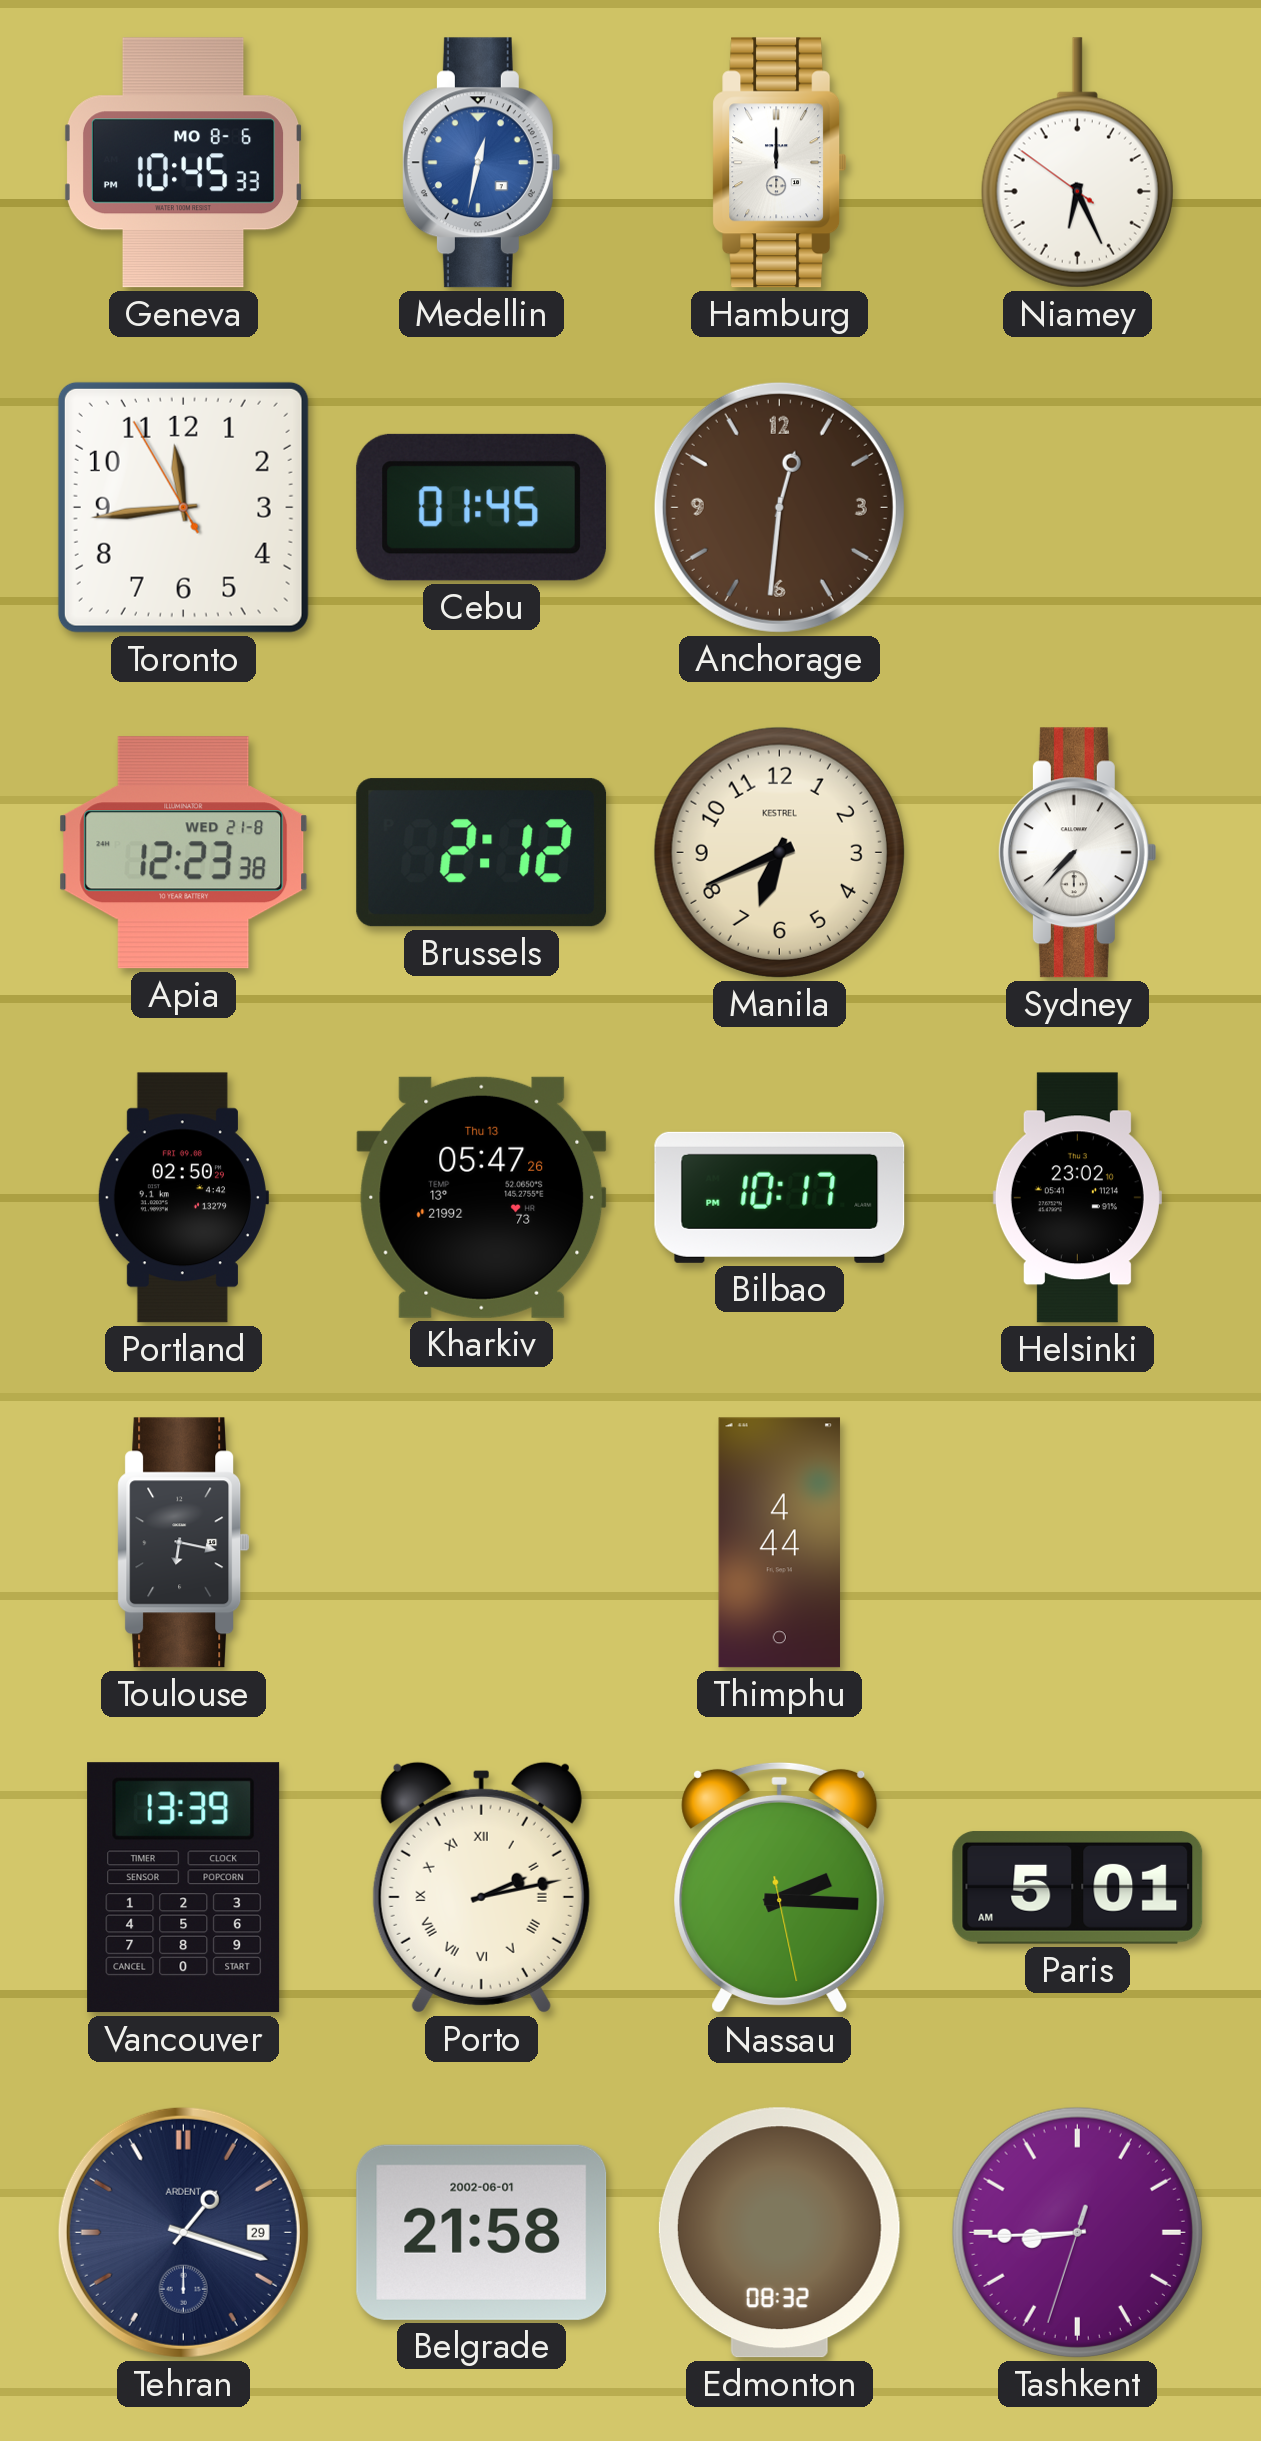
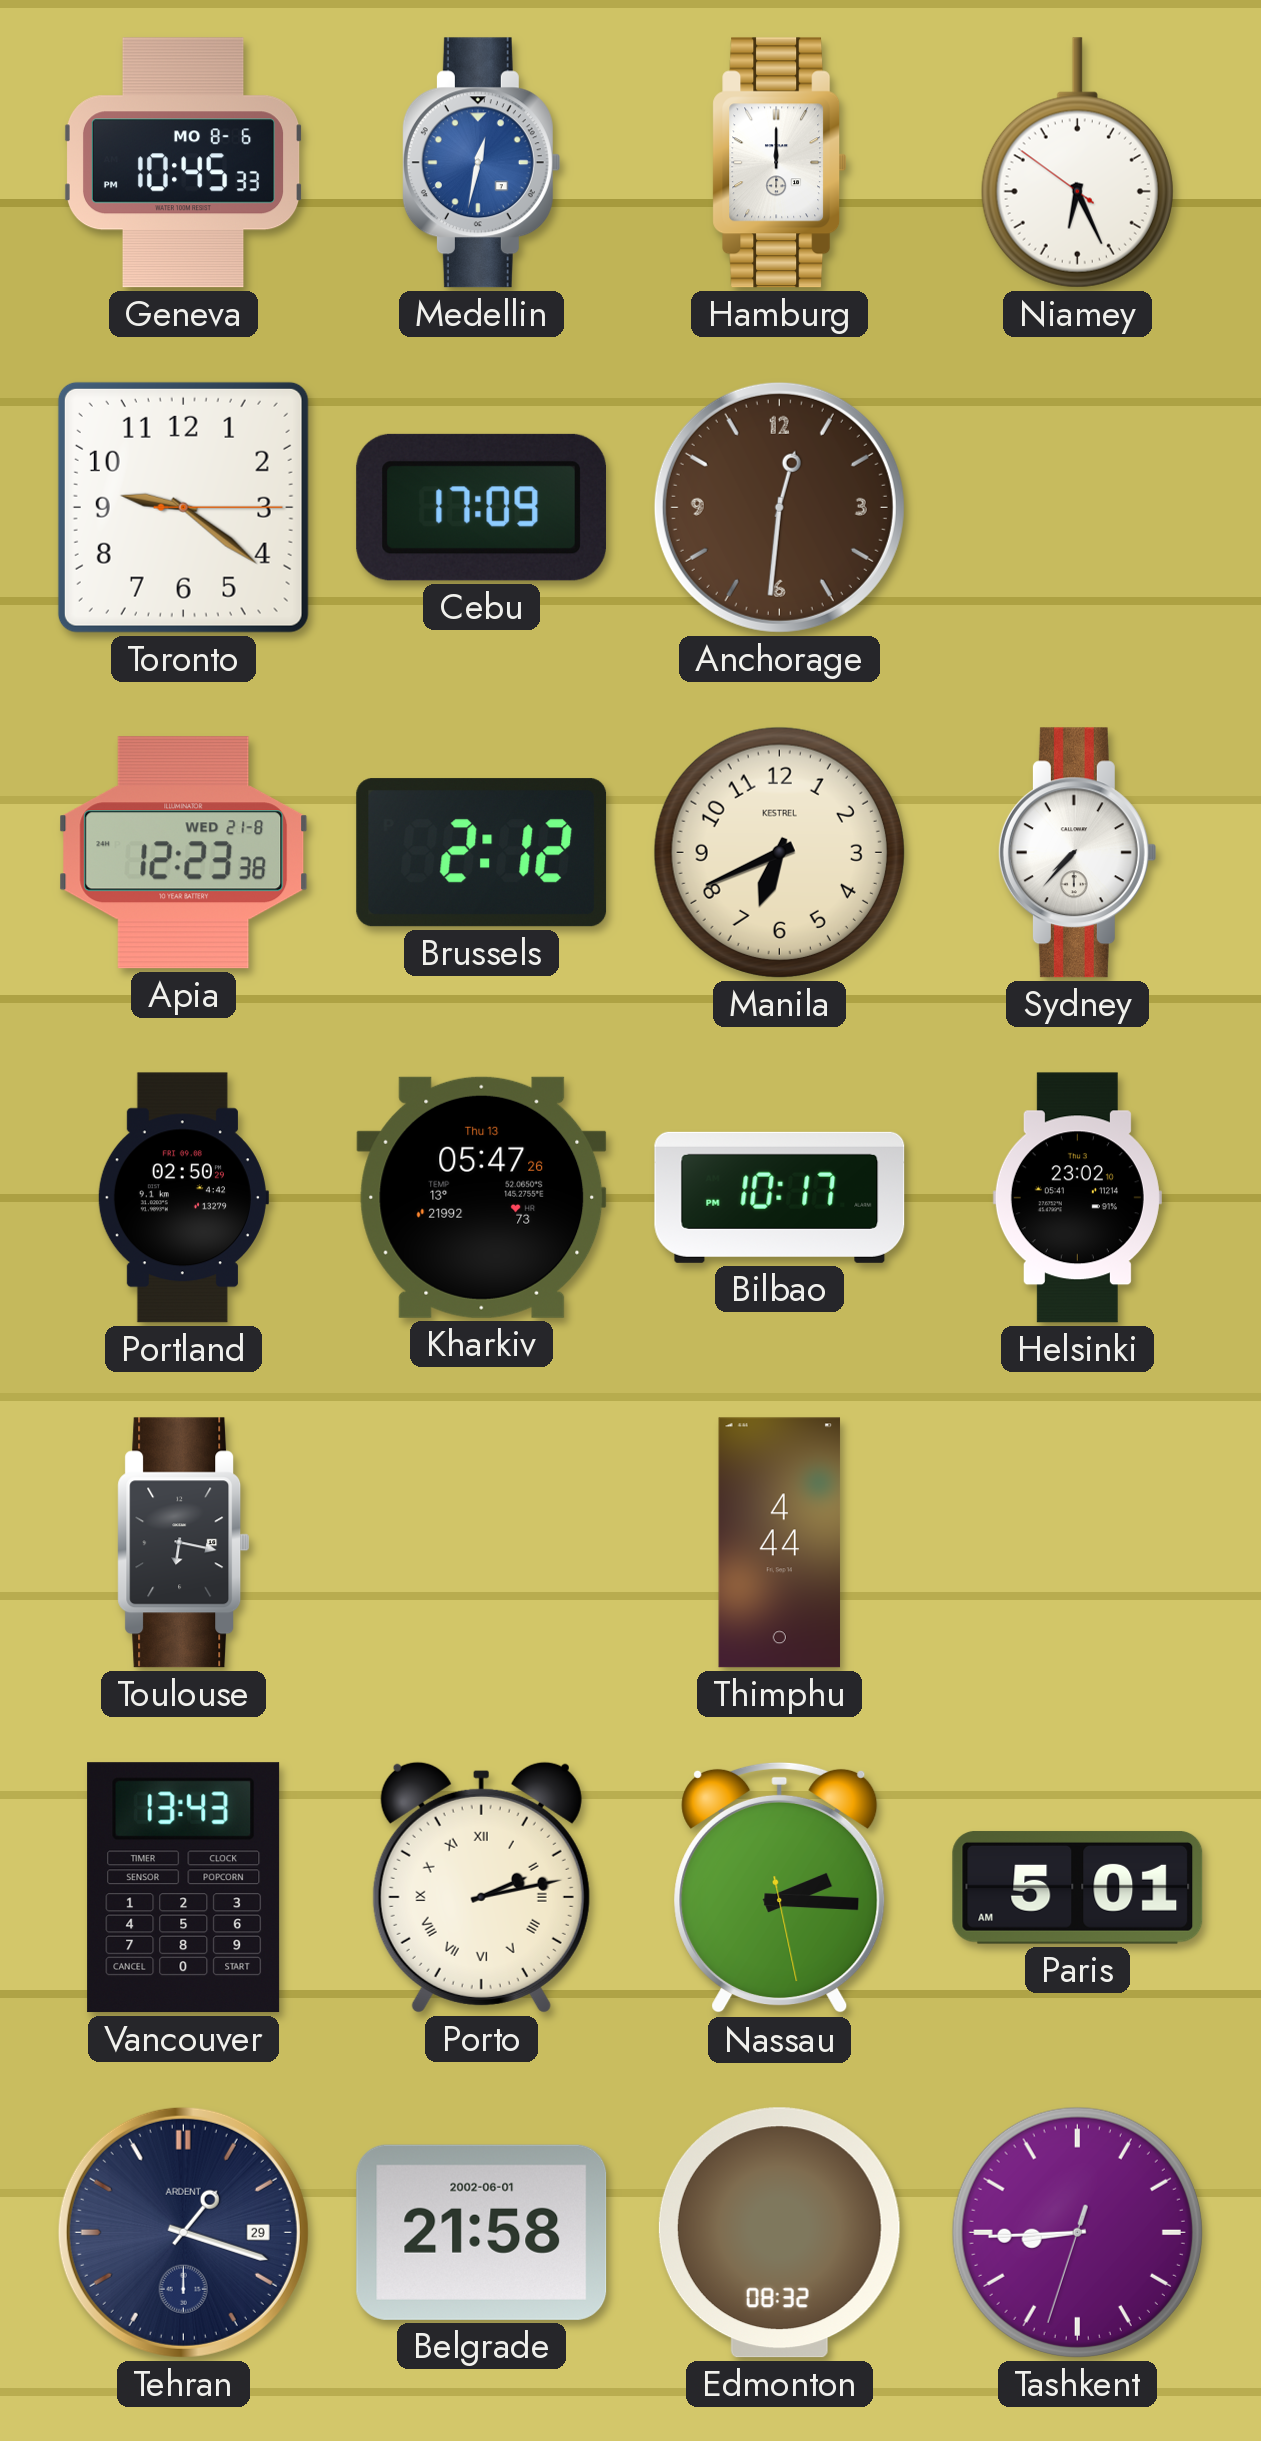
Toronto: 11:43 -> 9:21 (183, 507)
Cebu: 01:45 -> 17:09 (481, 507)
Vancouver: 13:39 -> 13:43 (184, 1888)
